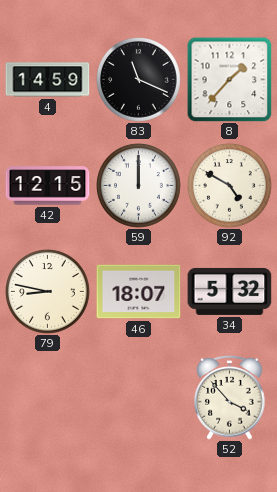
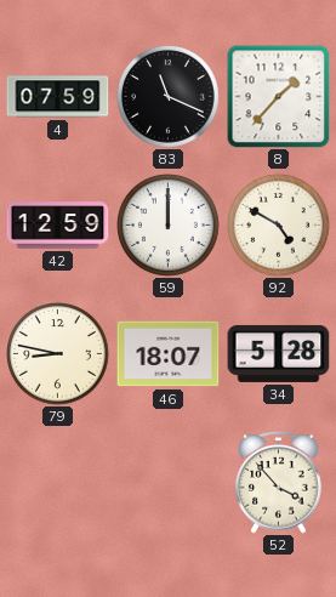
4: 14:59 -> 07:59 (58, 97)
42: 12:15 -> 12:59 (58, 226)
34: 5:32 -> 5:28 (279, 353)
